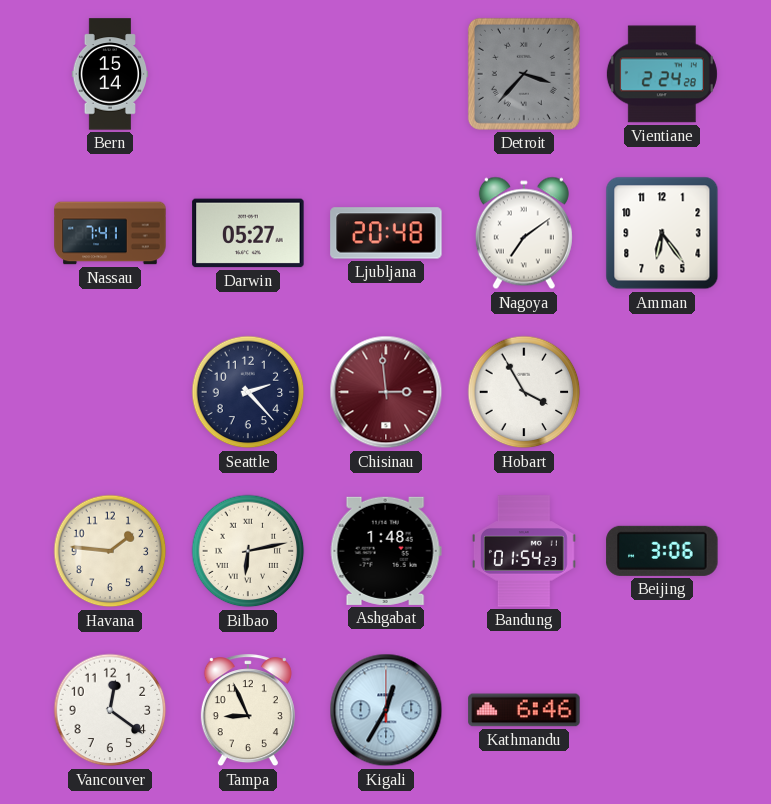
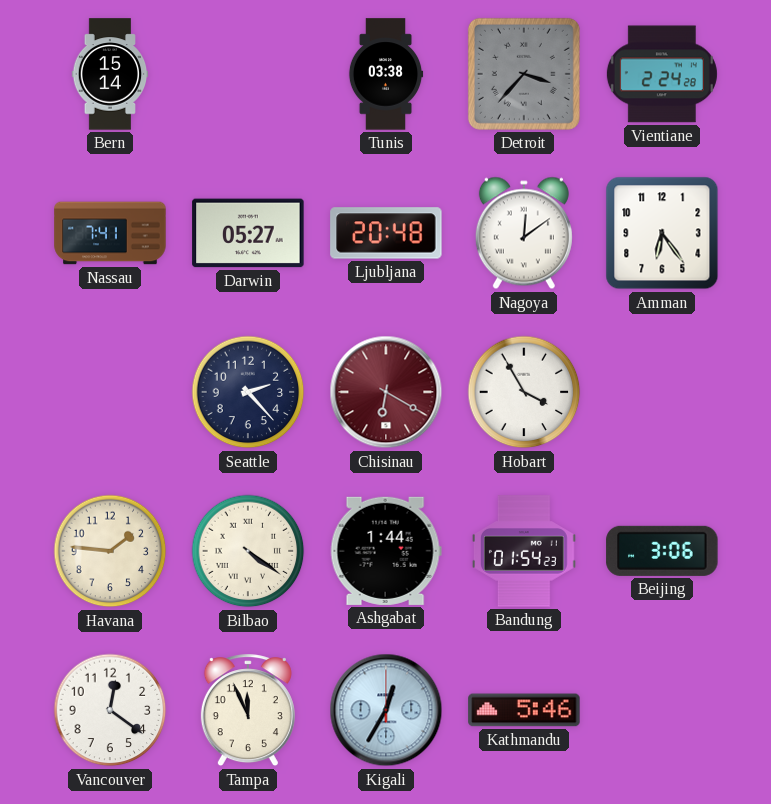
Tunis: none -> 03:38 (386, 74)
Nagoya: 7:09 -> 12:09 (524, 233)
Chisinau: 2:59 -> 6:20 (386, 392)
Bilbao: 6:13 -> 4:21 (248, 551)
Ashgabat: 1:48 -> 1:44 (386, 551)
Tampa: 8:56 -> 11:56 (248, 711)
Kathmandu: 6:46 -> 5:46 (524, 710)
